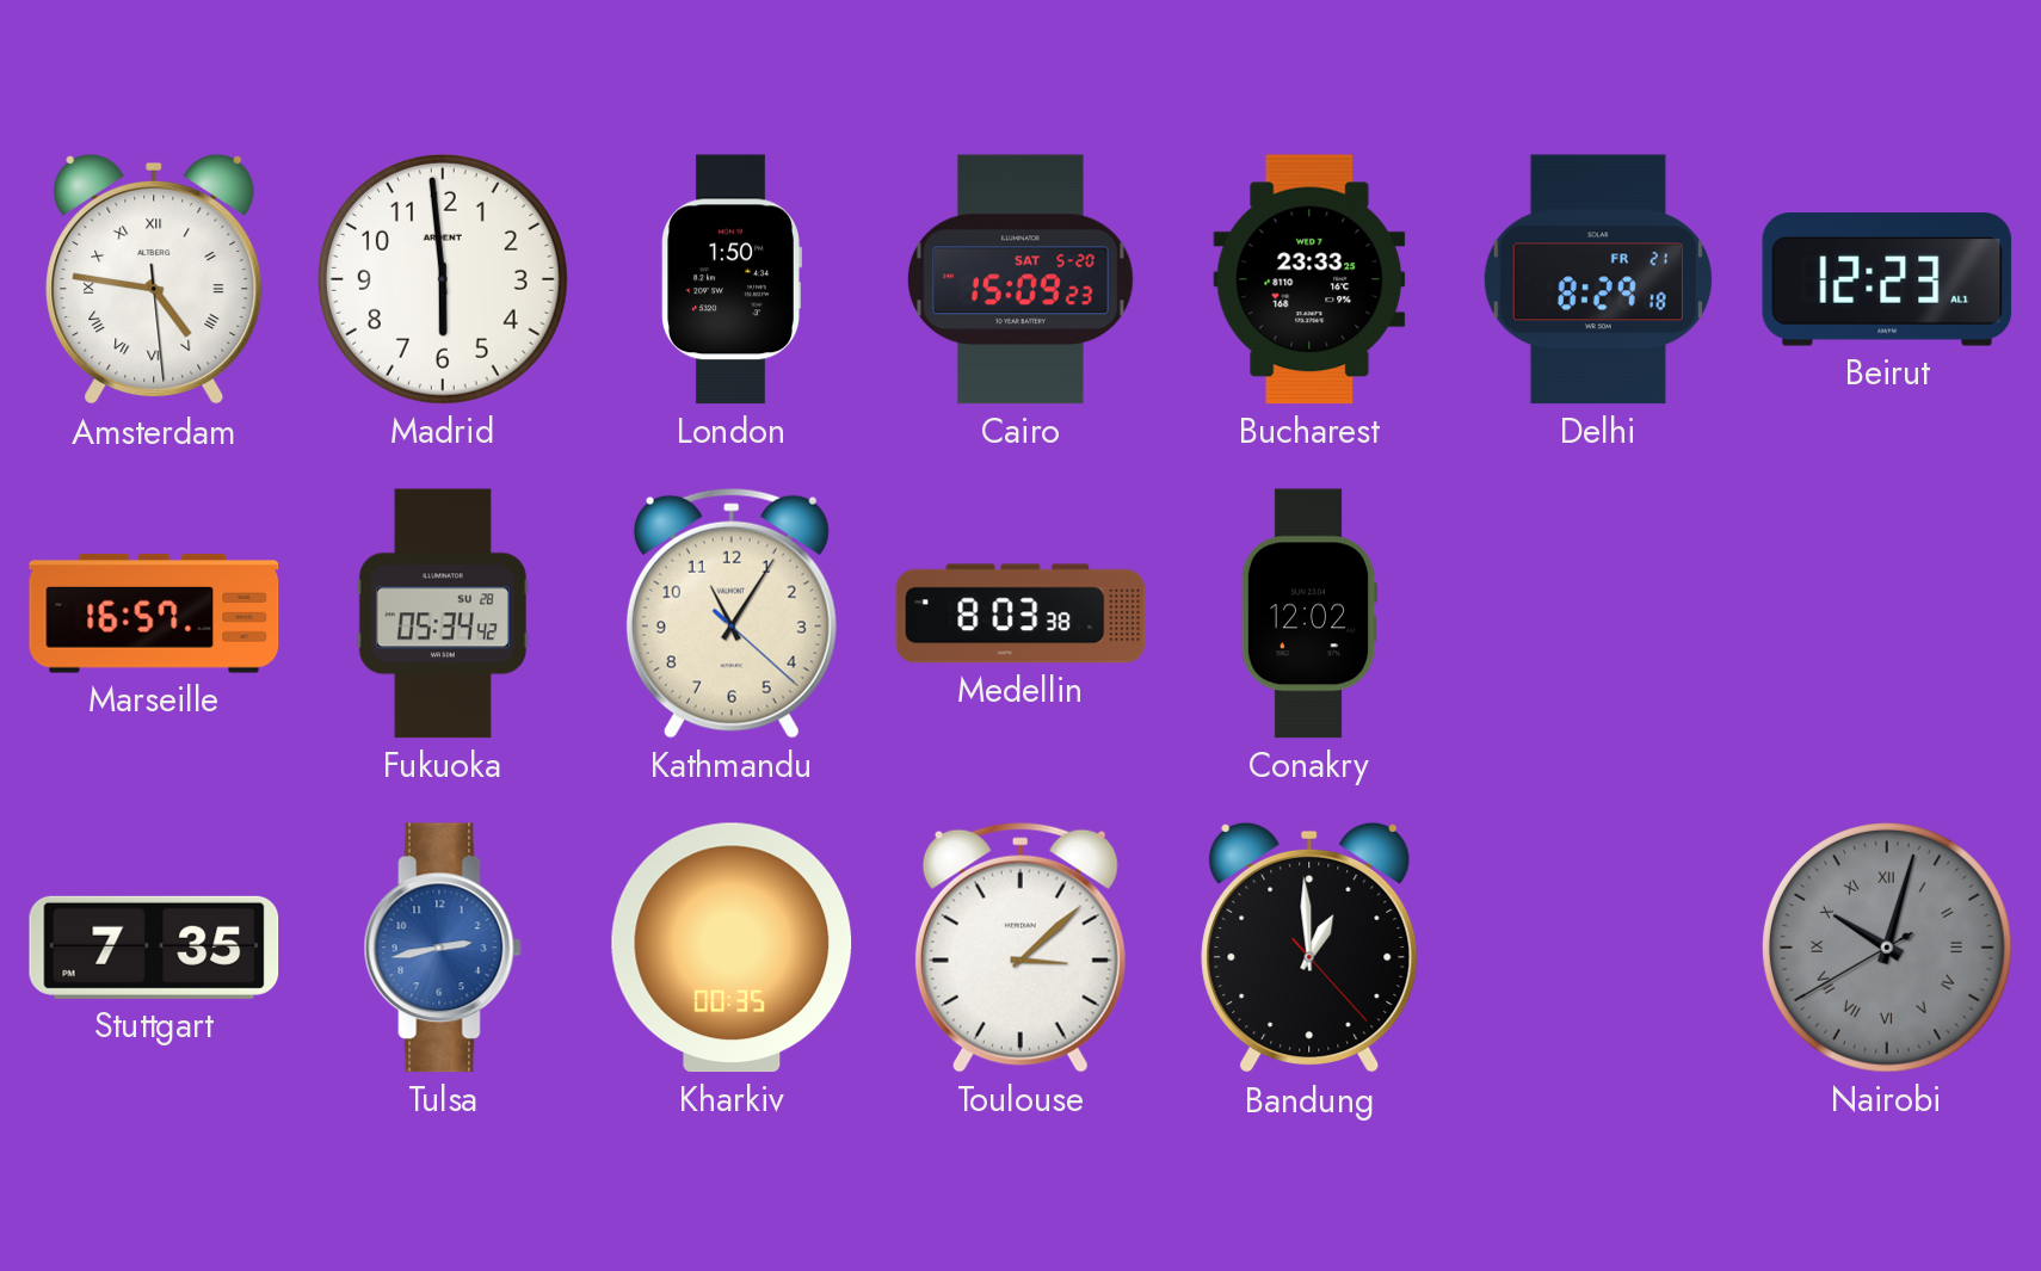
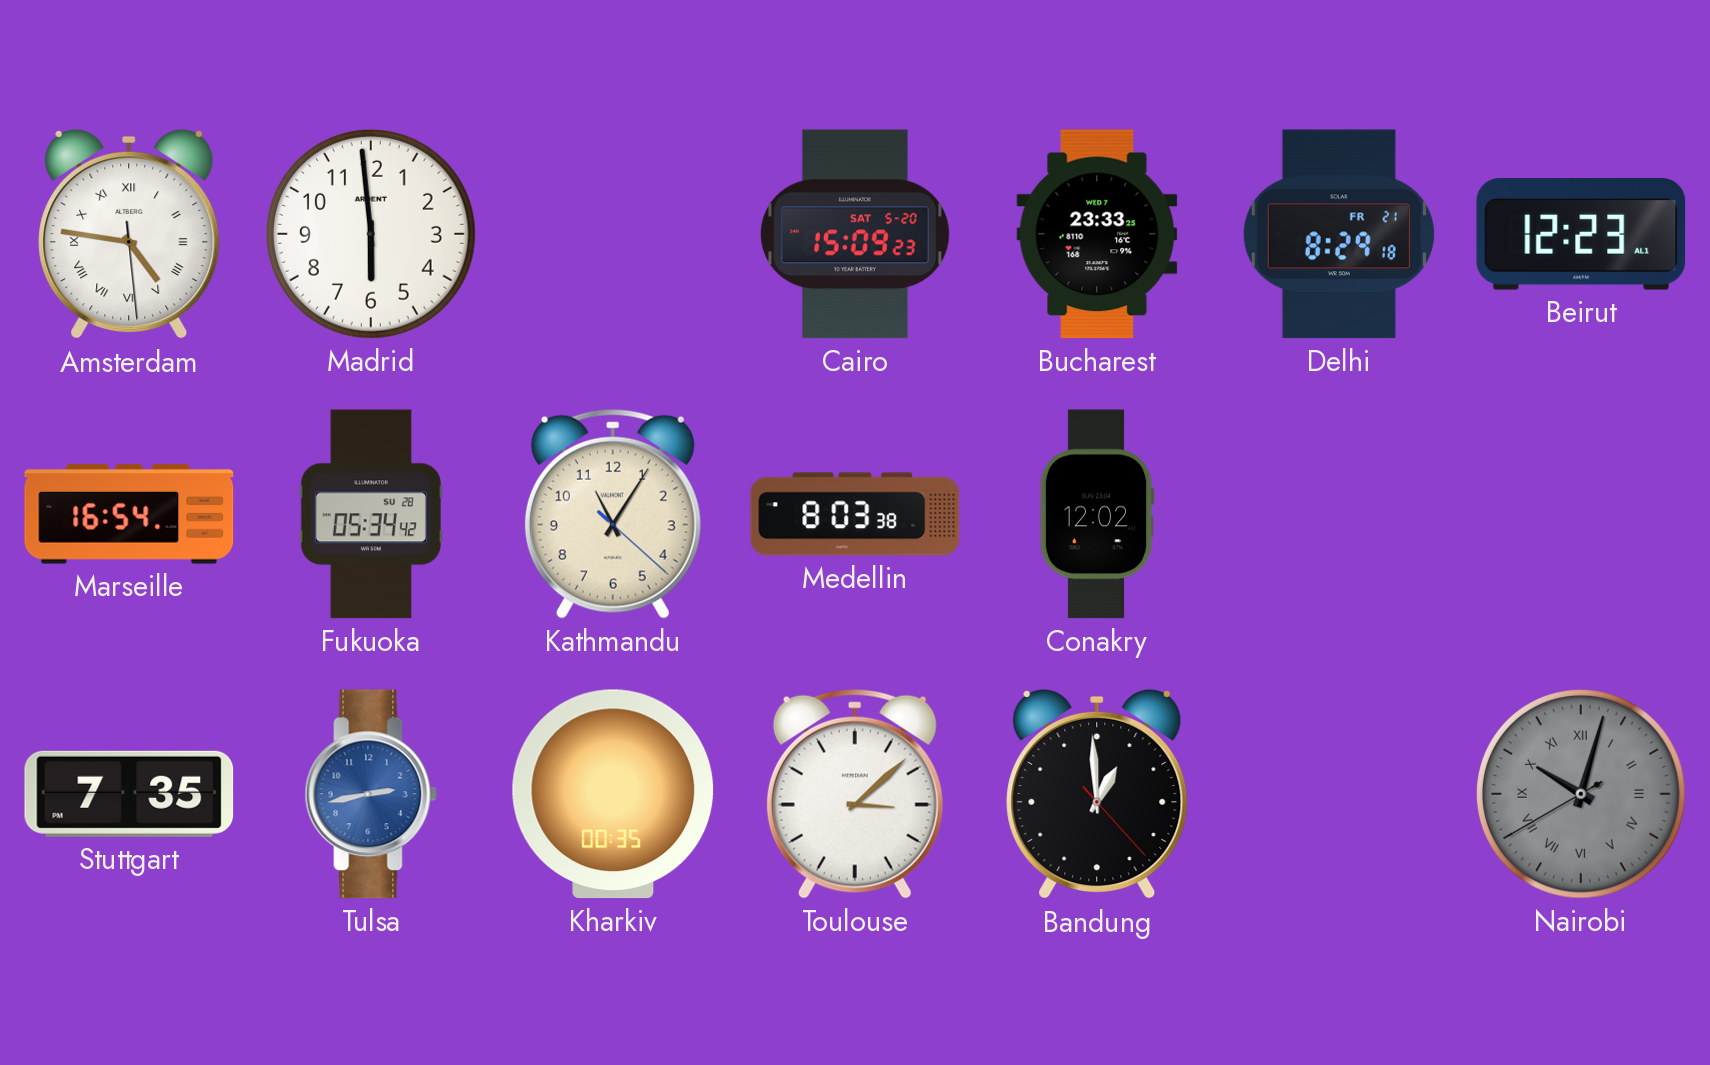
London: 1:50 -> none (732, 279)
Marseille: 16:57 -> 16:54 (129, 514)
